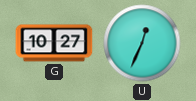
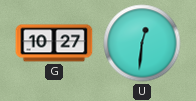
U: 12:34 -> 12:31 (142, 43)
